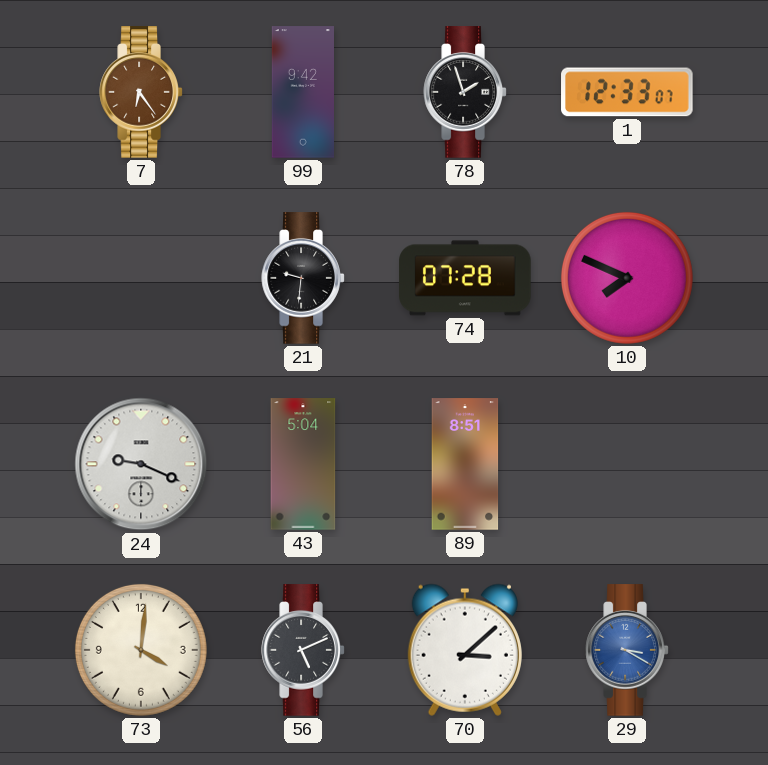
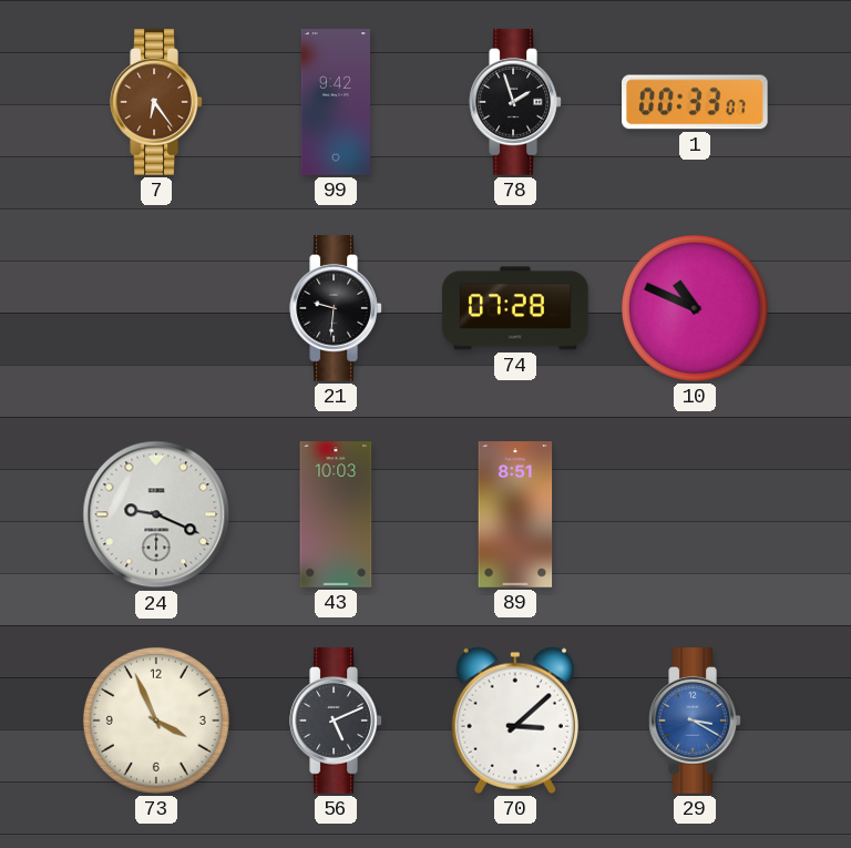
1: 12:33 -> 00:33 (695, 102)
10: 7:49 -> 10:49 (695, 308)
43: 5:04 -> 10:03 (336, 514)
73: 4:01 -> 3:56 (156, 721)
